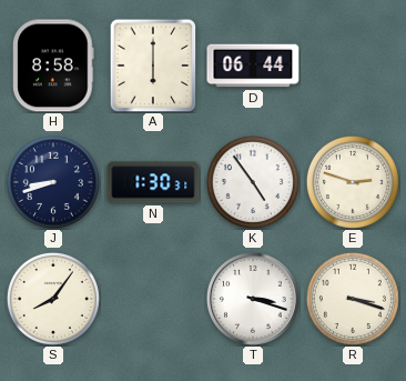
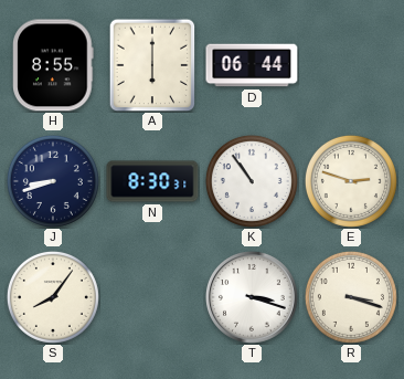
H: 8:58 -> 8:55 (53, 65)
N: 1:30 -> 8:30 (152, 181)
K: 4:54 -> 10:54 (252, 181)
